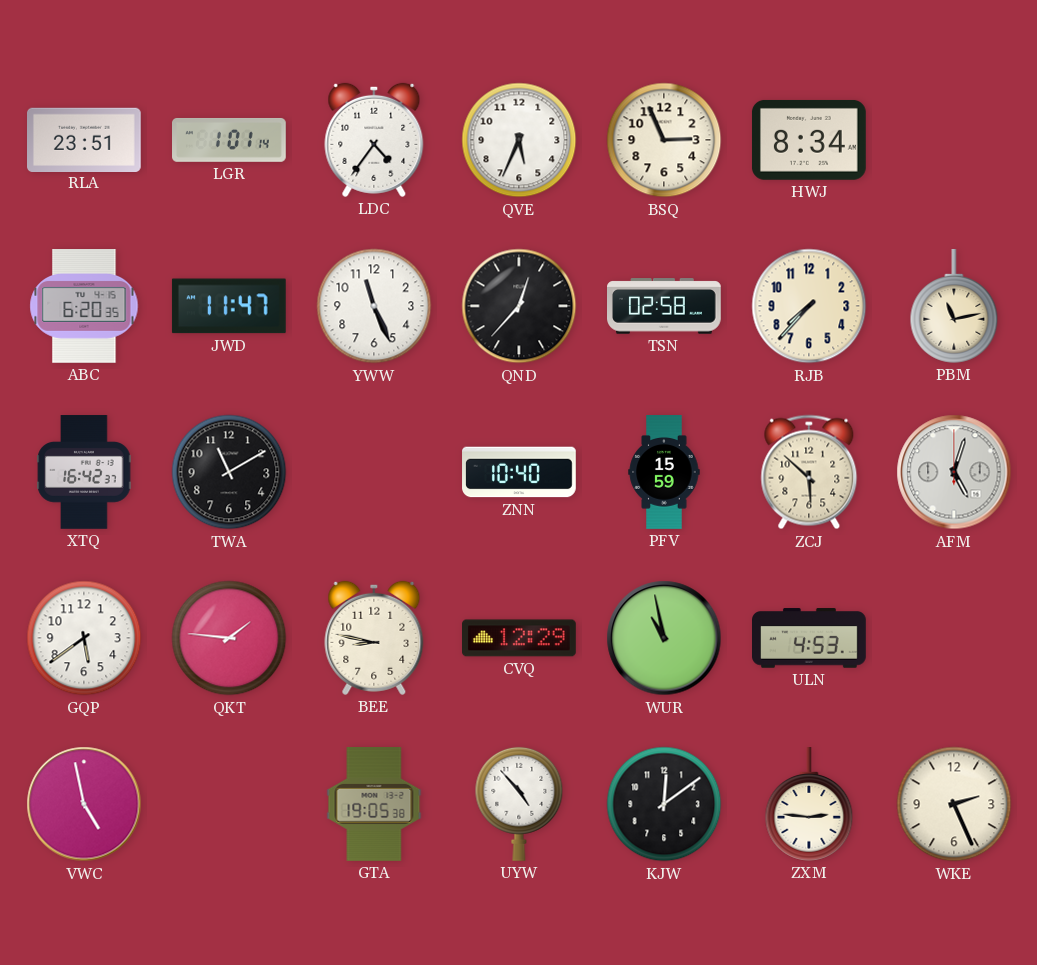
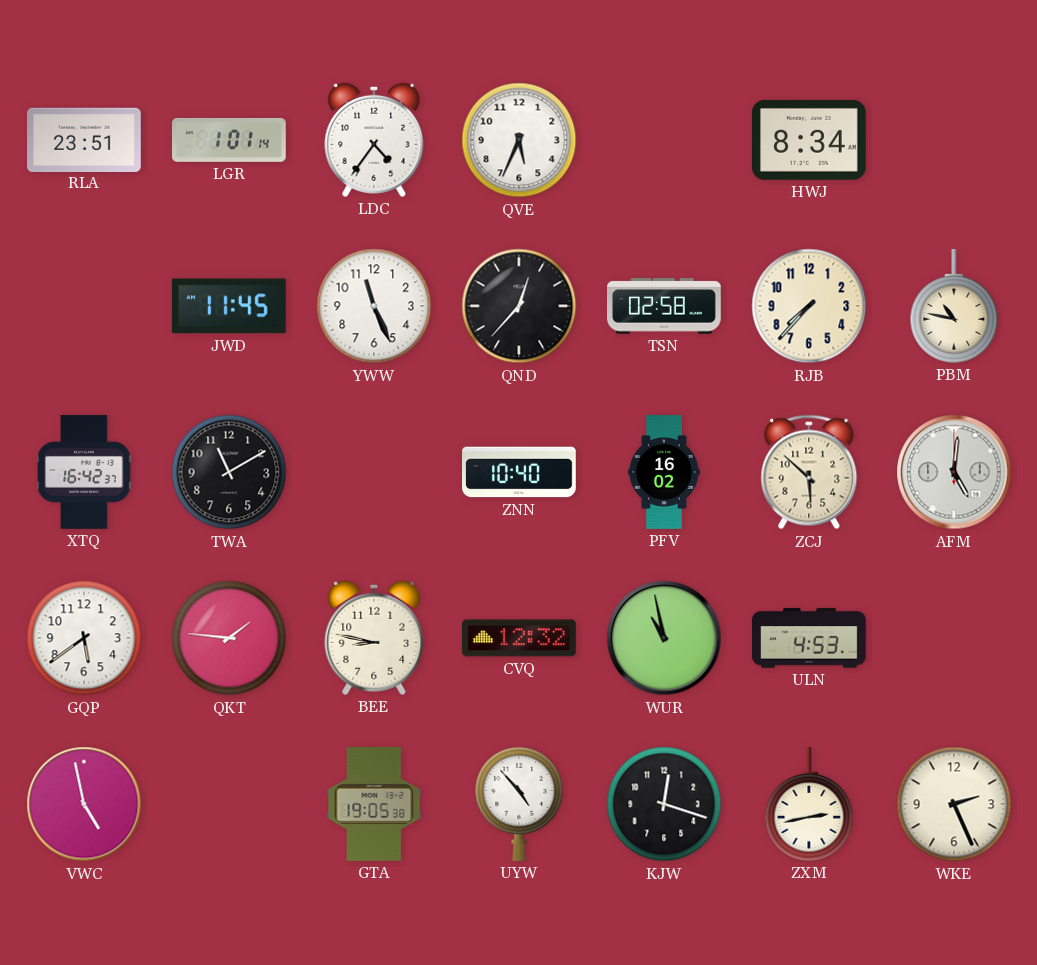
BSQ: 2:56 -> none (664, 140)
ABC: 6:20 -> none (84, 307)
JWD: 11:47 -> 11:45 (229, 306)
PBM: 11:13 -> 10:47 (954, 307)
PFV: 15:59 -> 16:02 (664, 472)
AFM: 5:03 -> 5:01 (954, 472)
CVQ: 12:29 -> 12:32 (520, 638)
KJW: 12:09 -> 12:18 (664, 804)
ZXM: 2:46 -> 2:43 (809, 805)
